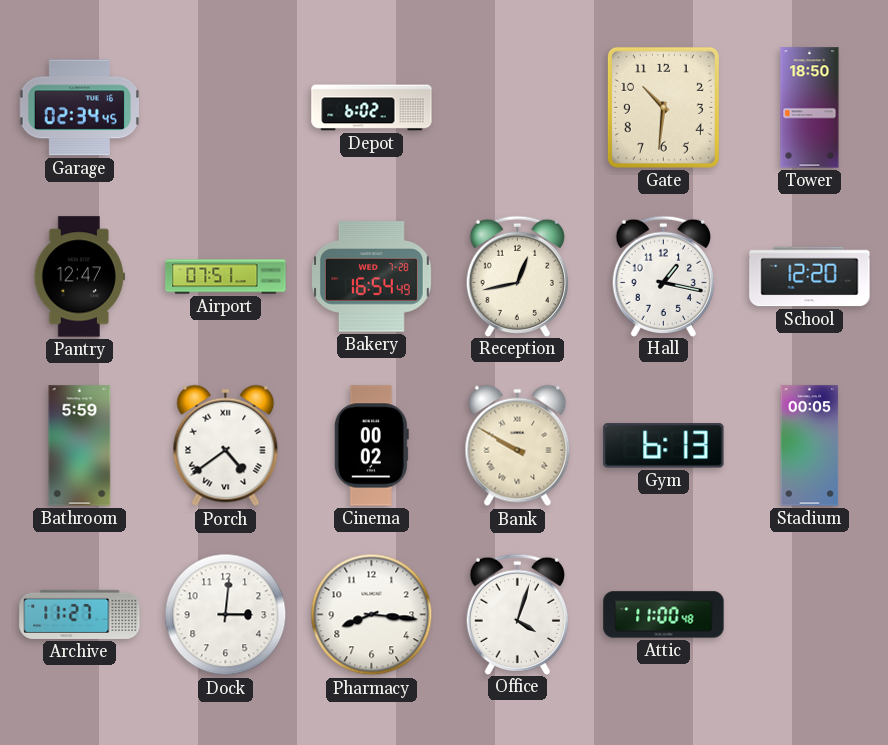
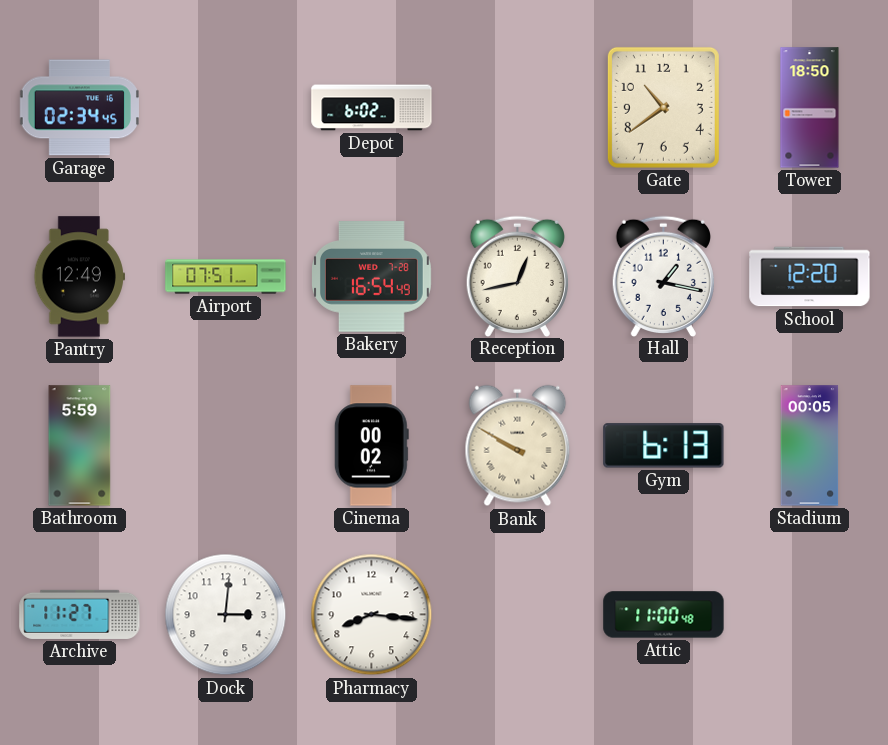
Gate: 10:31 -> 10:39 (663, 107)
Pantry: 12:47 -> 12:49 (79, 277)
Porch: 4:39 -> none (226, 446)
Office: 4:03 -> none (517, 614)
